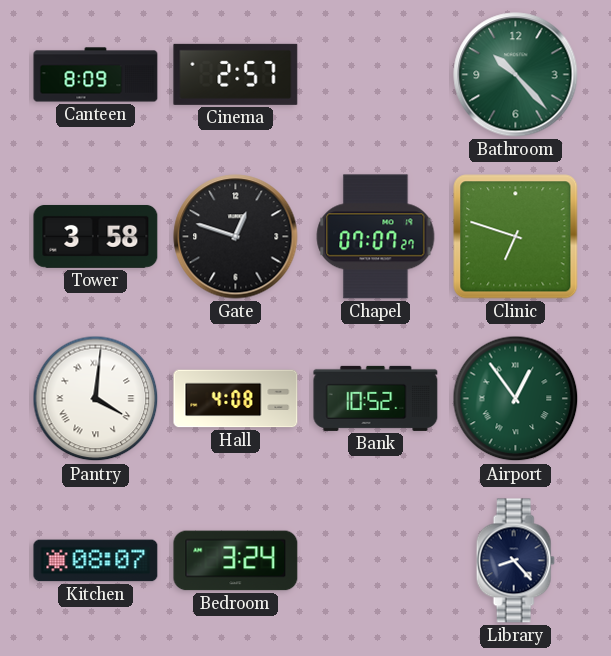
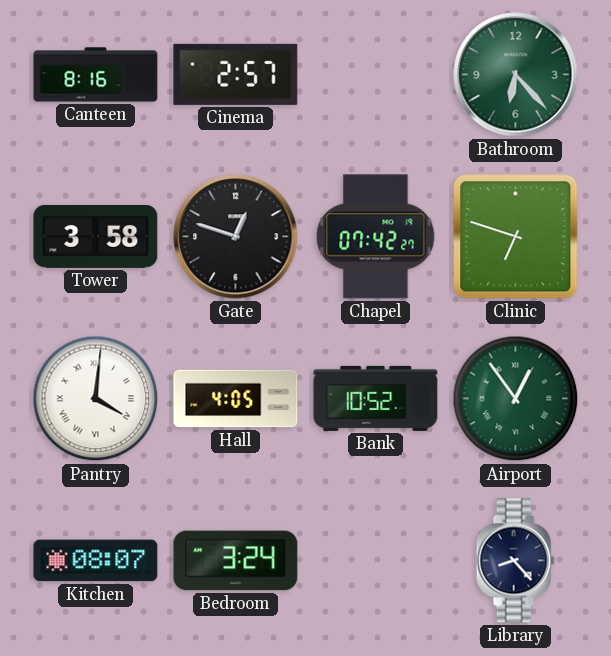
Canteen: 8:09 -> 8:16 (96, 75)
Bathroom: 10:23 -> 6:23 (516, 75)
Chapel: 07:07 -> 07:42 (376, 237)
Hall: 4:08 -> 4:05 (236, 399)
